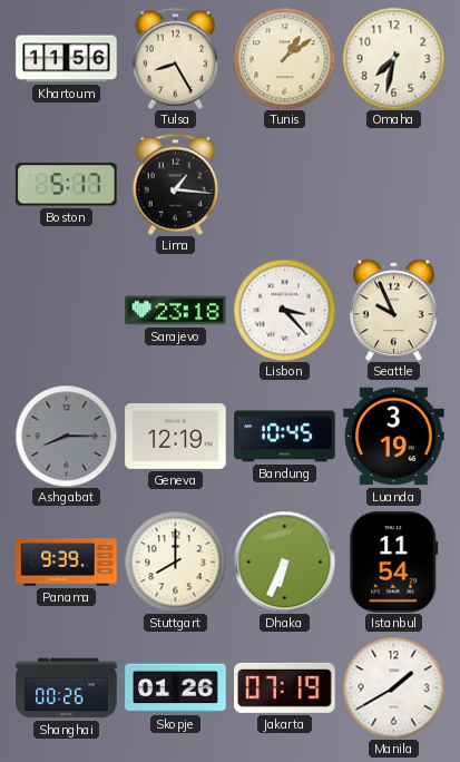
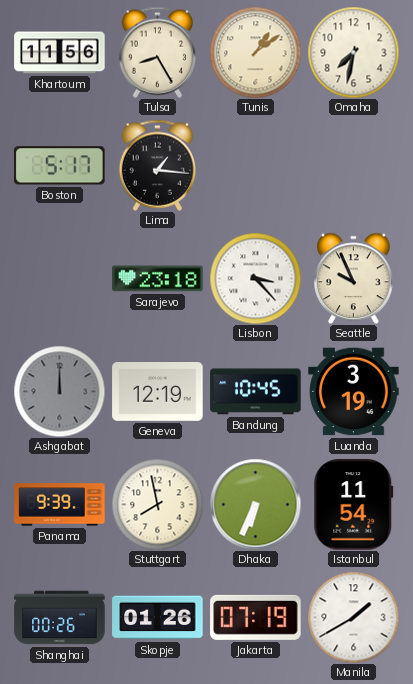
Ashgabat: 8:15 -> 12:00 (59, 391)
Stuttgart: 8:00 -> 7:58 (157, 504)
